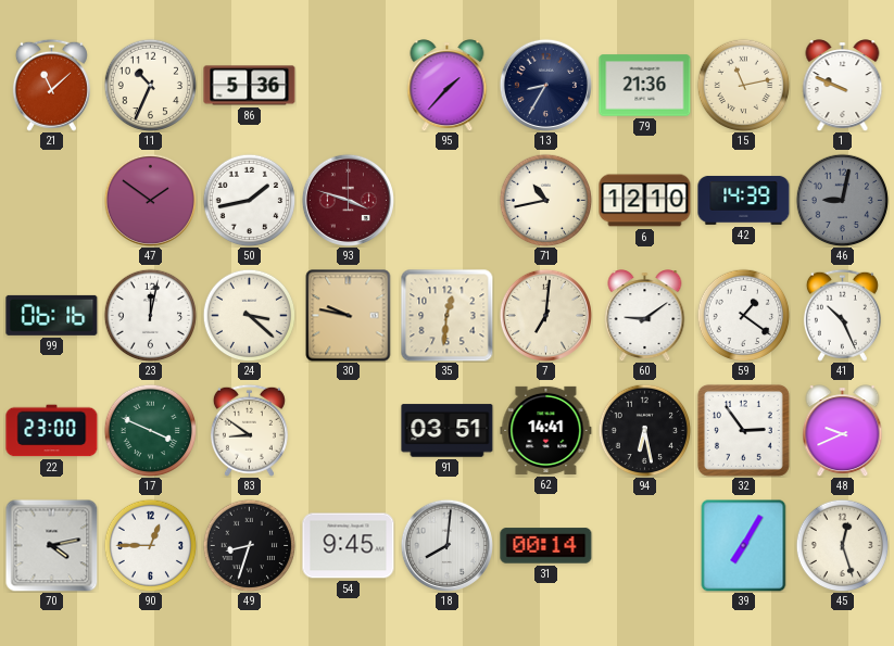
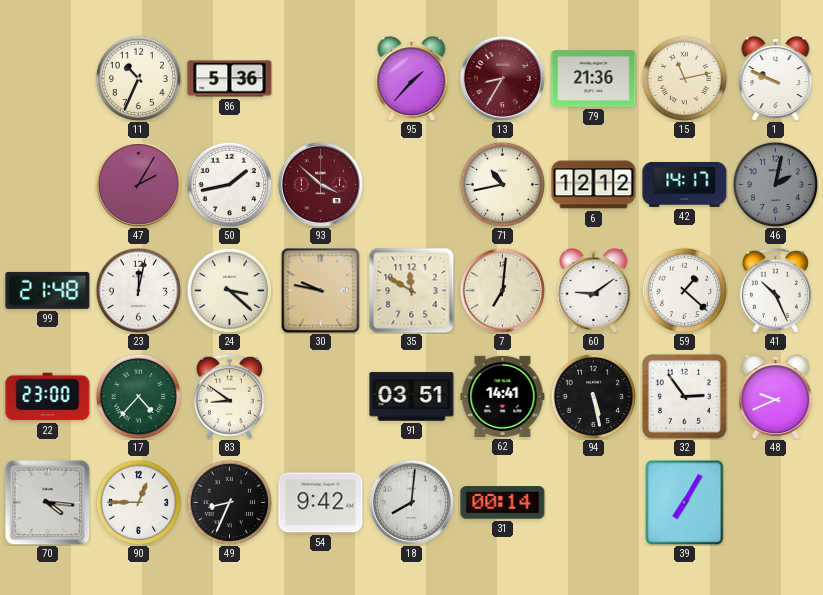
21: 11:08 -> none (51, 85)
13 dial: navy -> burgundy (502, 78)
47: 1:51 -> 2:05 (138, 184)
93: 3:48 -> 3:52 (320, 184)
6: 12:10 -> 12:12 (594, 185)
42: 14:39 -> 14:17 (685, 184)
46: 9:02 -> 2:02 (775, 184)
99: 06:16 -> 21:48 (48, 290)
35: 12:31 -> 11:50 (412, 291)
59: 1:21 -> 1:22 (684, 290)
17: 3:49 -> 4:37 (138, 396)
94: 6:28 -> 5:28 (593, 396)
70: 4:13 -> 4:16 (47, 502)
49: 8:33 -> 8:34 (229, 502)
54: 9:45 -> 9:42 (321, 503)
45: 12:27 -> none (842, 545)
